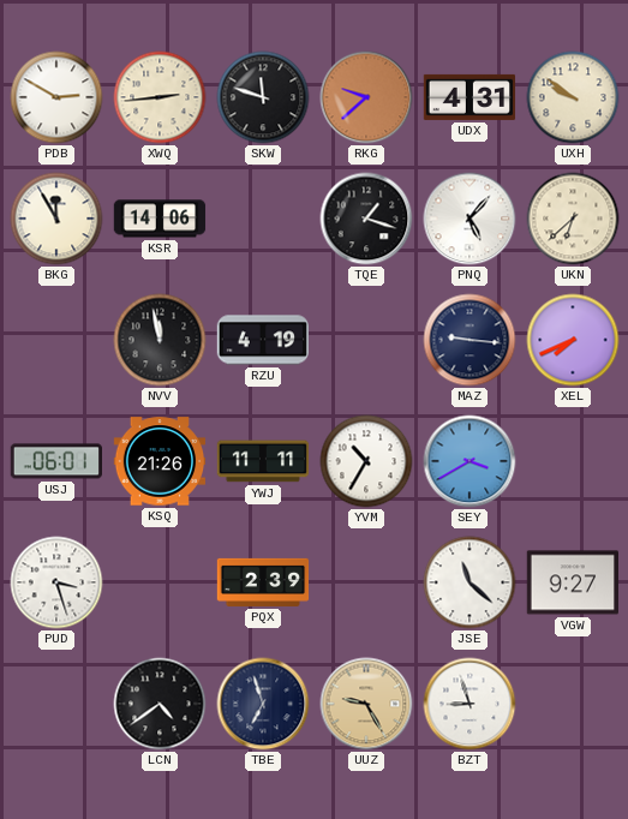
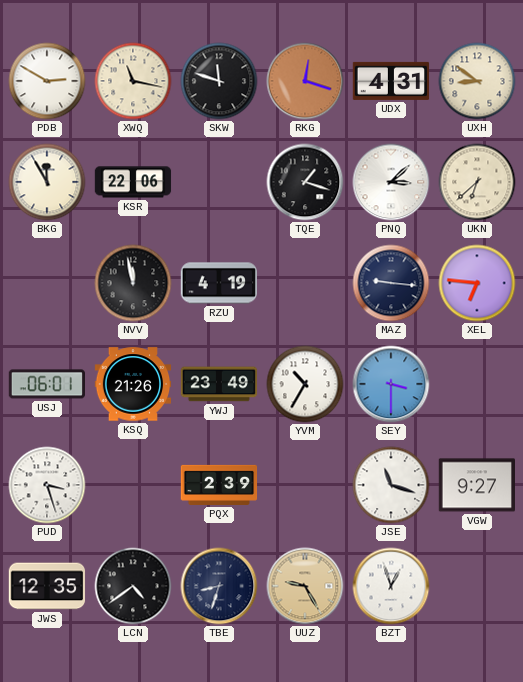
XWQ: 2:44 -> 11:17 (133, 81)
RKG: 9:38 -> 12:18 (305, 81)
UXH: 9:51 -> 8:51 (477, 81)
KSR: 14:06 -> 22:06 (133, 182)
PNQ: 5:07 -> 3:08 (391, 182)
XEL: 7:41 -> 6:46 (477, 283)
YWJ: 11:11 -> 23:49 (219, 384)
SEY: 3:40 -> 3:30 (391, 384)
JSE: 11:22 -> 11:18 (391, 485)
JWS: none -> 12:35 (47, 586)
TBE: 6:57 -> 8:33 (219, 586)
BZT: 8:57 -> 12:57 (391, 586)
